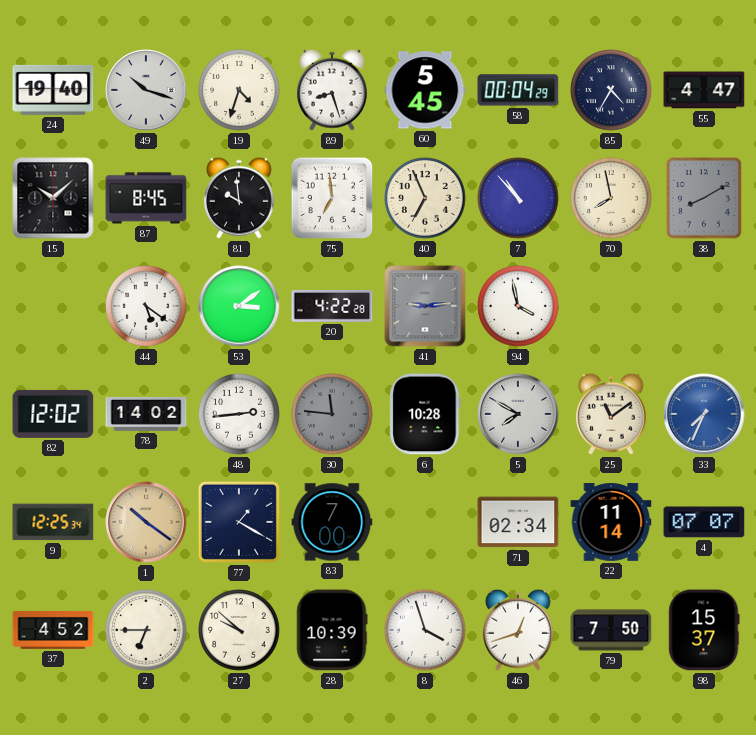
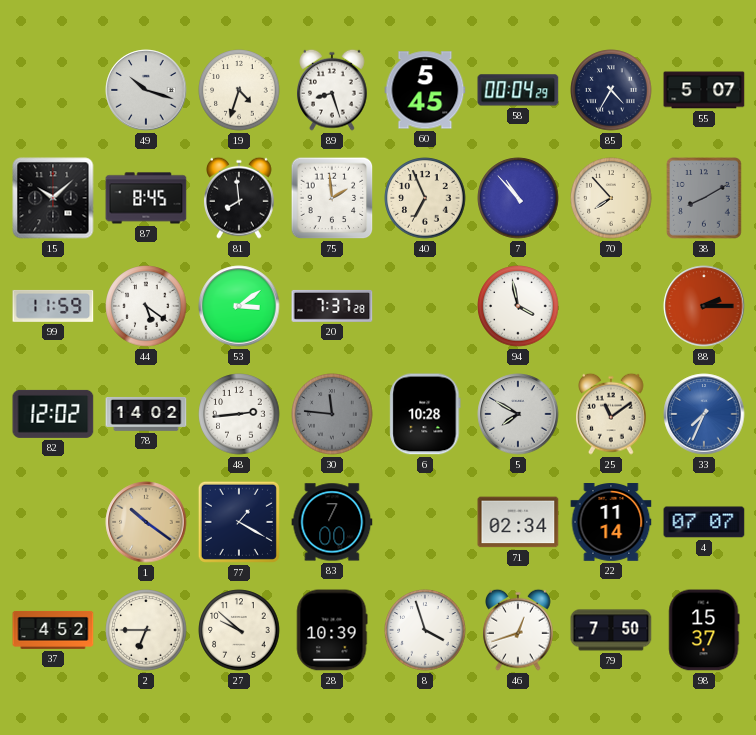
24: 19:40 -> none (53, 90)
55: 4:47 -> 5:07 (704, 90)
81: 9:59 -> 7:59 (240, 198)
75: 6:59 -> 1:59 (332, 198)
70: 7:58 -> 7:53 (611, 198)
99: none -> 11:59 (53, 306)
20: 4:22 -> 7:37 (332, 306)
41: 9:14 -> none (425, 306)
88: none -> 2:15 (704, 306)
9: 12:25 -> none (53, 522)
